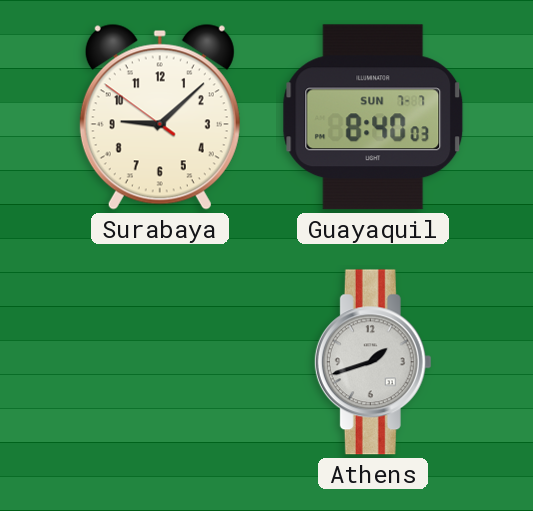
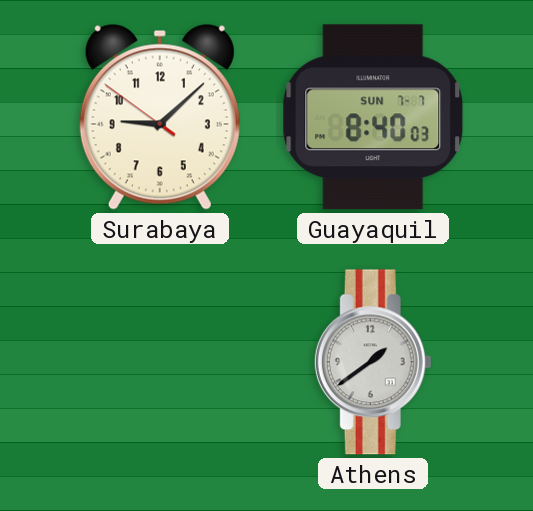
Athens: 1:42 -> 1:39 (373, 362)
